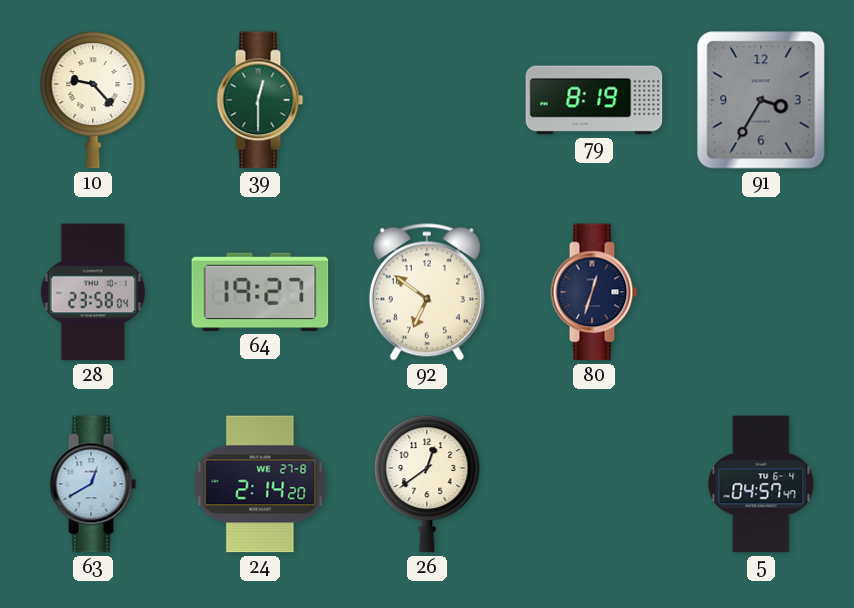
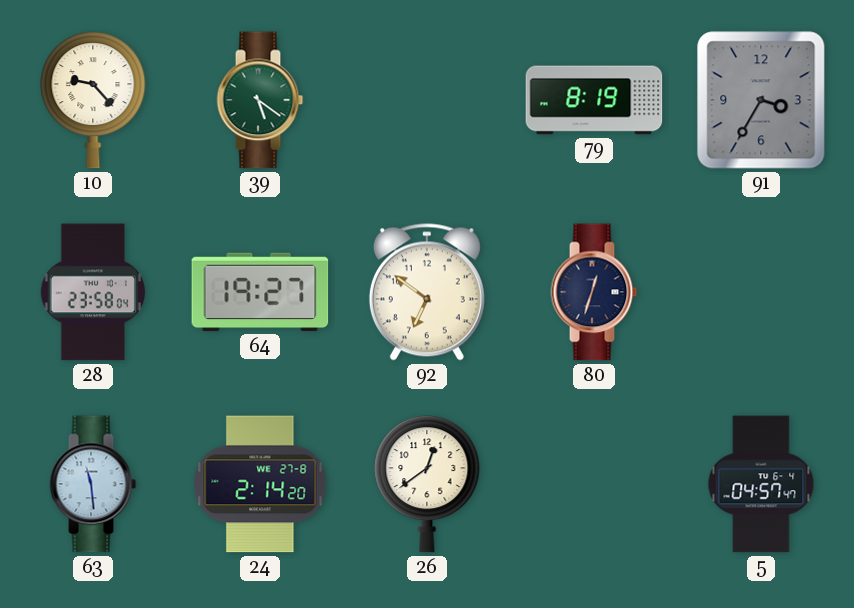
39: 12:30 -> 5:21 (260, 100)
63: 12:40 -> 11:29 (93, 484)
